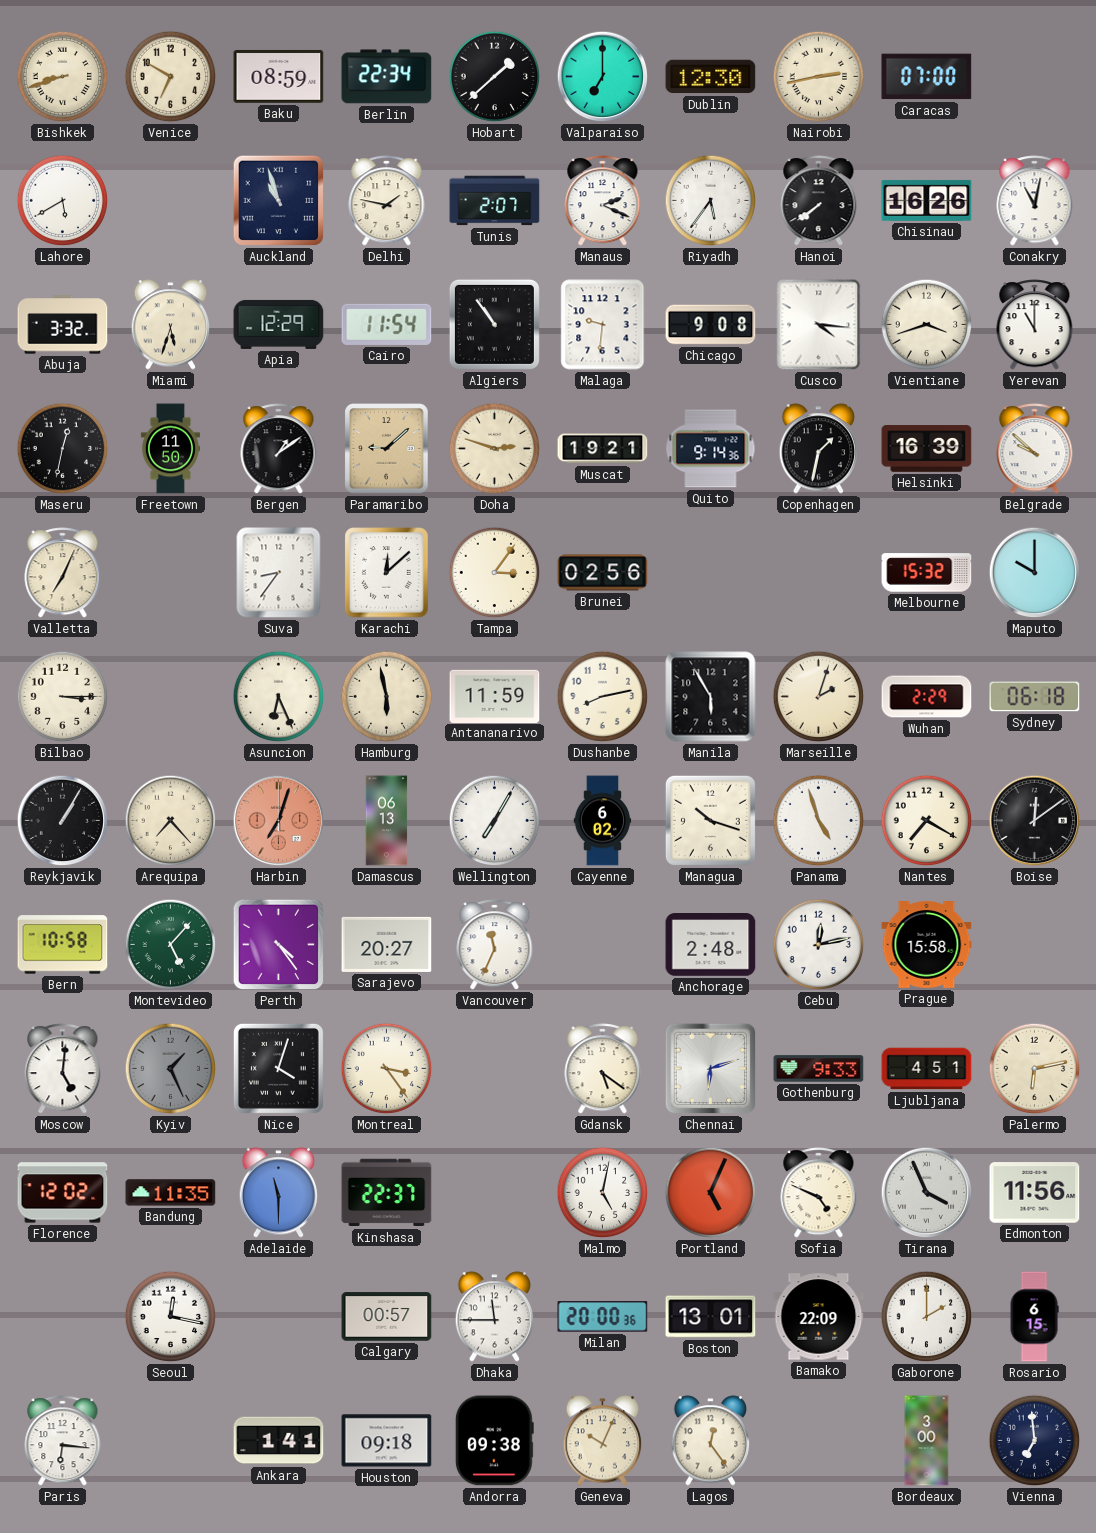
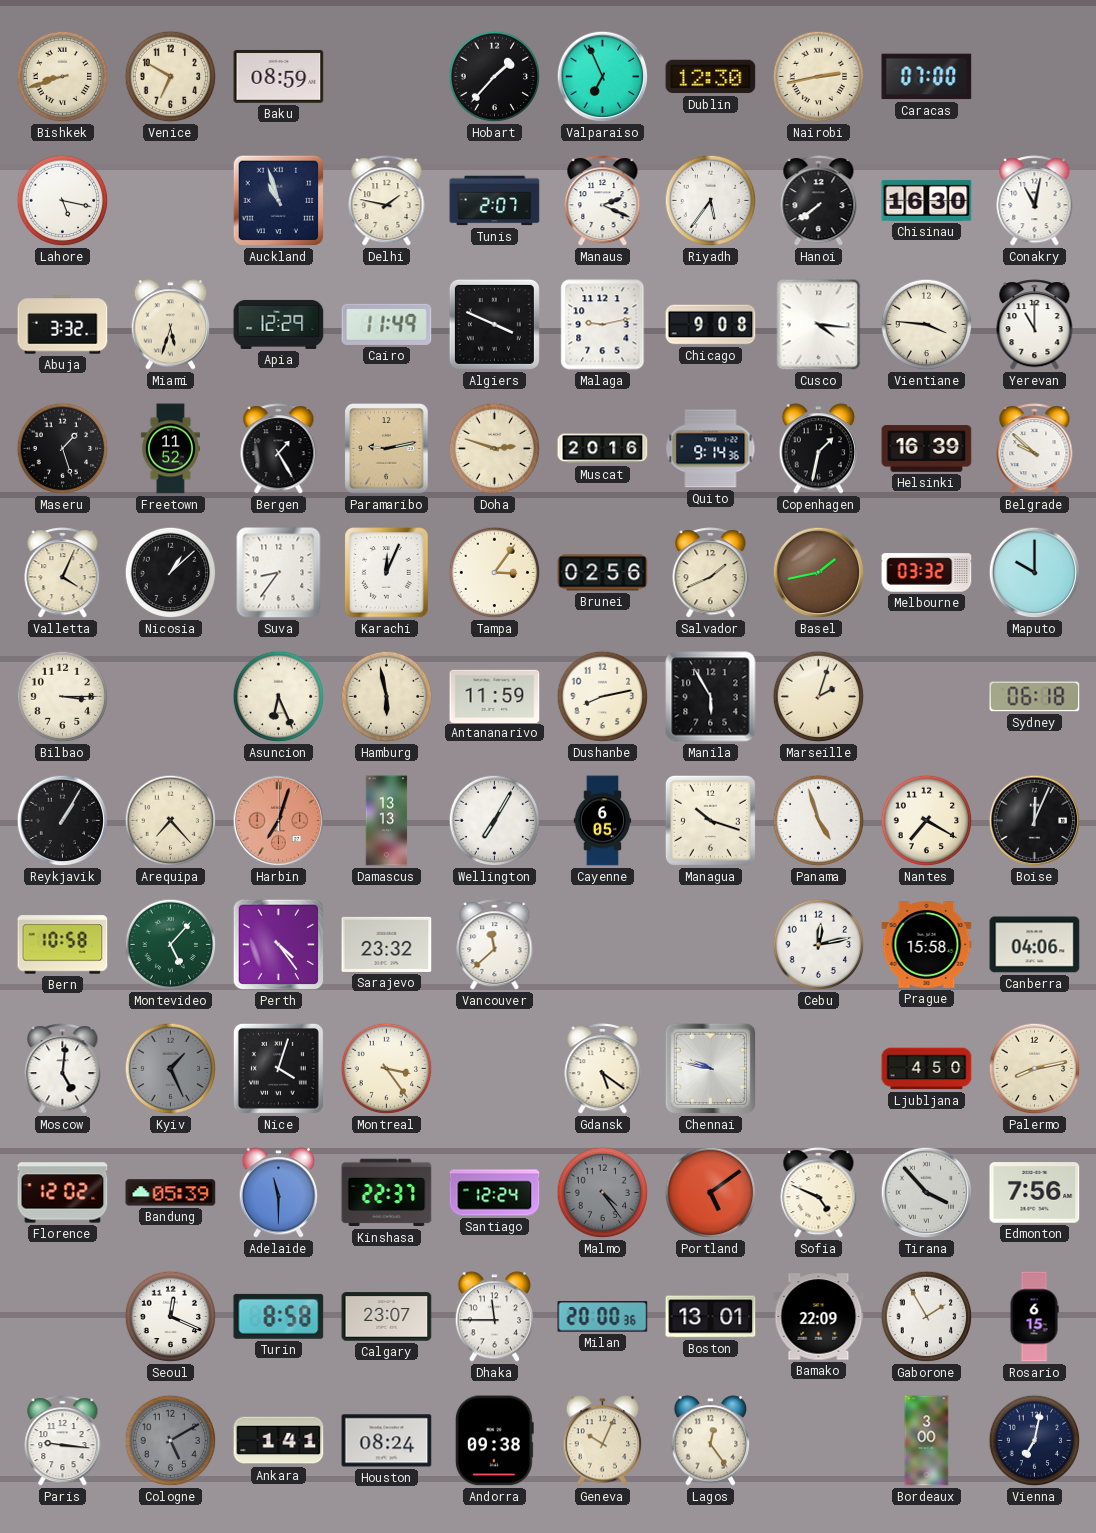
Berlin: 22:34 -> none (387, 77)
Hobart: 1:38 -> 1:37 (495, 77)
Valparaiso: 7:00 -> 6:56 (603, 77)
Lahore: 5:40 -> 5:17 (63, 201)
Chisinau: 16:26 -> 16:30 (927, 200)
Cairo: 11:54 -> 11:49 (387, 324)
Algiers: 10:54 -> 3:49 (494, 324)
Malaga: 9:31 -> 9:13 (603, 325)
Vientiane: 3:42 -> 3:46 (927, 325)
Maseru: 12:32 -> 1:27 (63, 449)
Freetown: 11:50 -> 11:52 (170, 449)
Bergen: 1:09 -> 1:25 (279, 449)
Paramaribo: 9:08 -> 9:13 (387, 449)
Muscat: 19:21 -> 20:16 (603, 449)
Valletta: 7:04 -> 4:04 (63, 573)
Nicosia: none -> 1:08 (171, 573)
Karachi: 12:08 -> 12:04 (387, 573)
Salvador: none -> 1:41 (711, 573)
Basel: none -> 1:43 (819, 573)
Melbourne: 15:32 -> 03:32 (927, 573)
Wuhan: 2:29 -> none (927, 697)
Damascus: 06:13 -> 13:13 (387, 821)
Cayenne: 6:02 -> 6:05 (603, 821)
Boise: 12:09 -> 12:04 (1035, 821)
Sarajevo: 20:27 -> 23:32 (387, 944)
Vancouver: 11:34 -> 11:38 (495, 945)
Anchorage: 2:48 -> none (711, 945)
Canberra: none -> 04:06 (1035, 945)
Chennai: 6:12 -> 9:47 (711, 1069)
Gothenburg: 9:33 -> none (819, 1069)
Ljubljana: 4:51 -> 4:50 (927, 1069)
Palermo: 6:13 -> 8:13 (1035, 1069)
Bandung: 11:35 -> 05:39 (171, 1193)
Santiago: none -> 12:24 (495, 1193)
Malmo: 5:02 -> 4:24 (603, 1193)
Malmo dial: white -> grey (603, 1193)
Portland: 5:04 -> 5:09 (711, 1193)
Tirana: 3:56 -> 3:53 (927, 1193)
Edmonton: 11:56 -> 7:56 (1035, 1193)
Seoul: 12:17 -> 12:19 (171, 1317)
Turin: none -> 8:58 (279, 1316)
Calgary: 00:57 -> 23:07 (387, 1317)
Gaborone: 2:00 -> 1:55 (927, 1317)
Paris: 6:16 -> 9:16 (63, 1441)
Cologne: none -> 5:10 (171, 1441)
Houston: 09:18 -> 08:24 (387, 1441)
Vienna: 6:59 -> 7:02 (1035, 1441)
